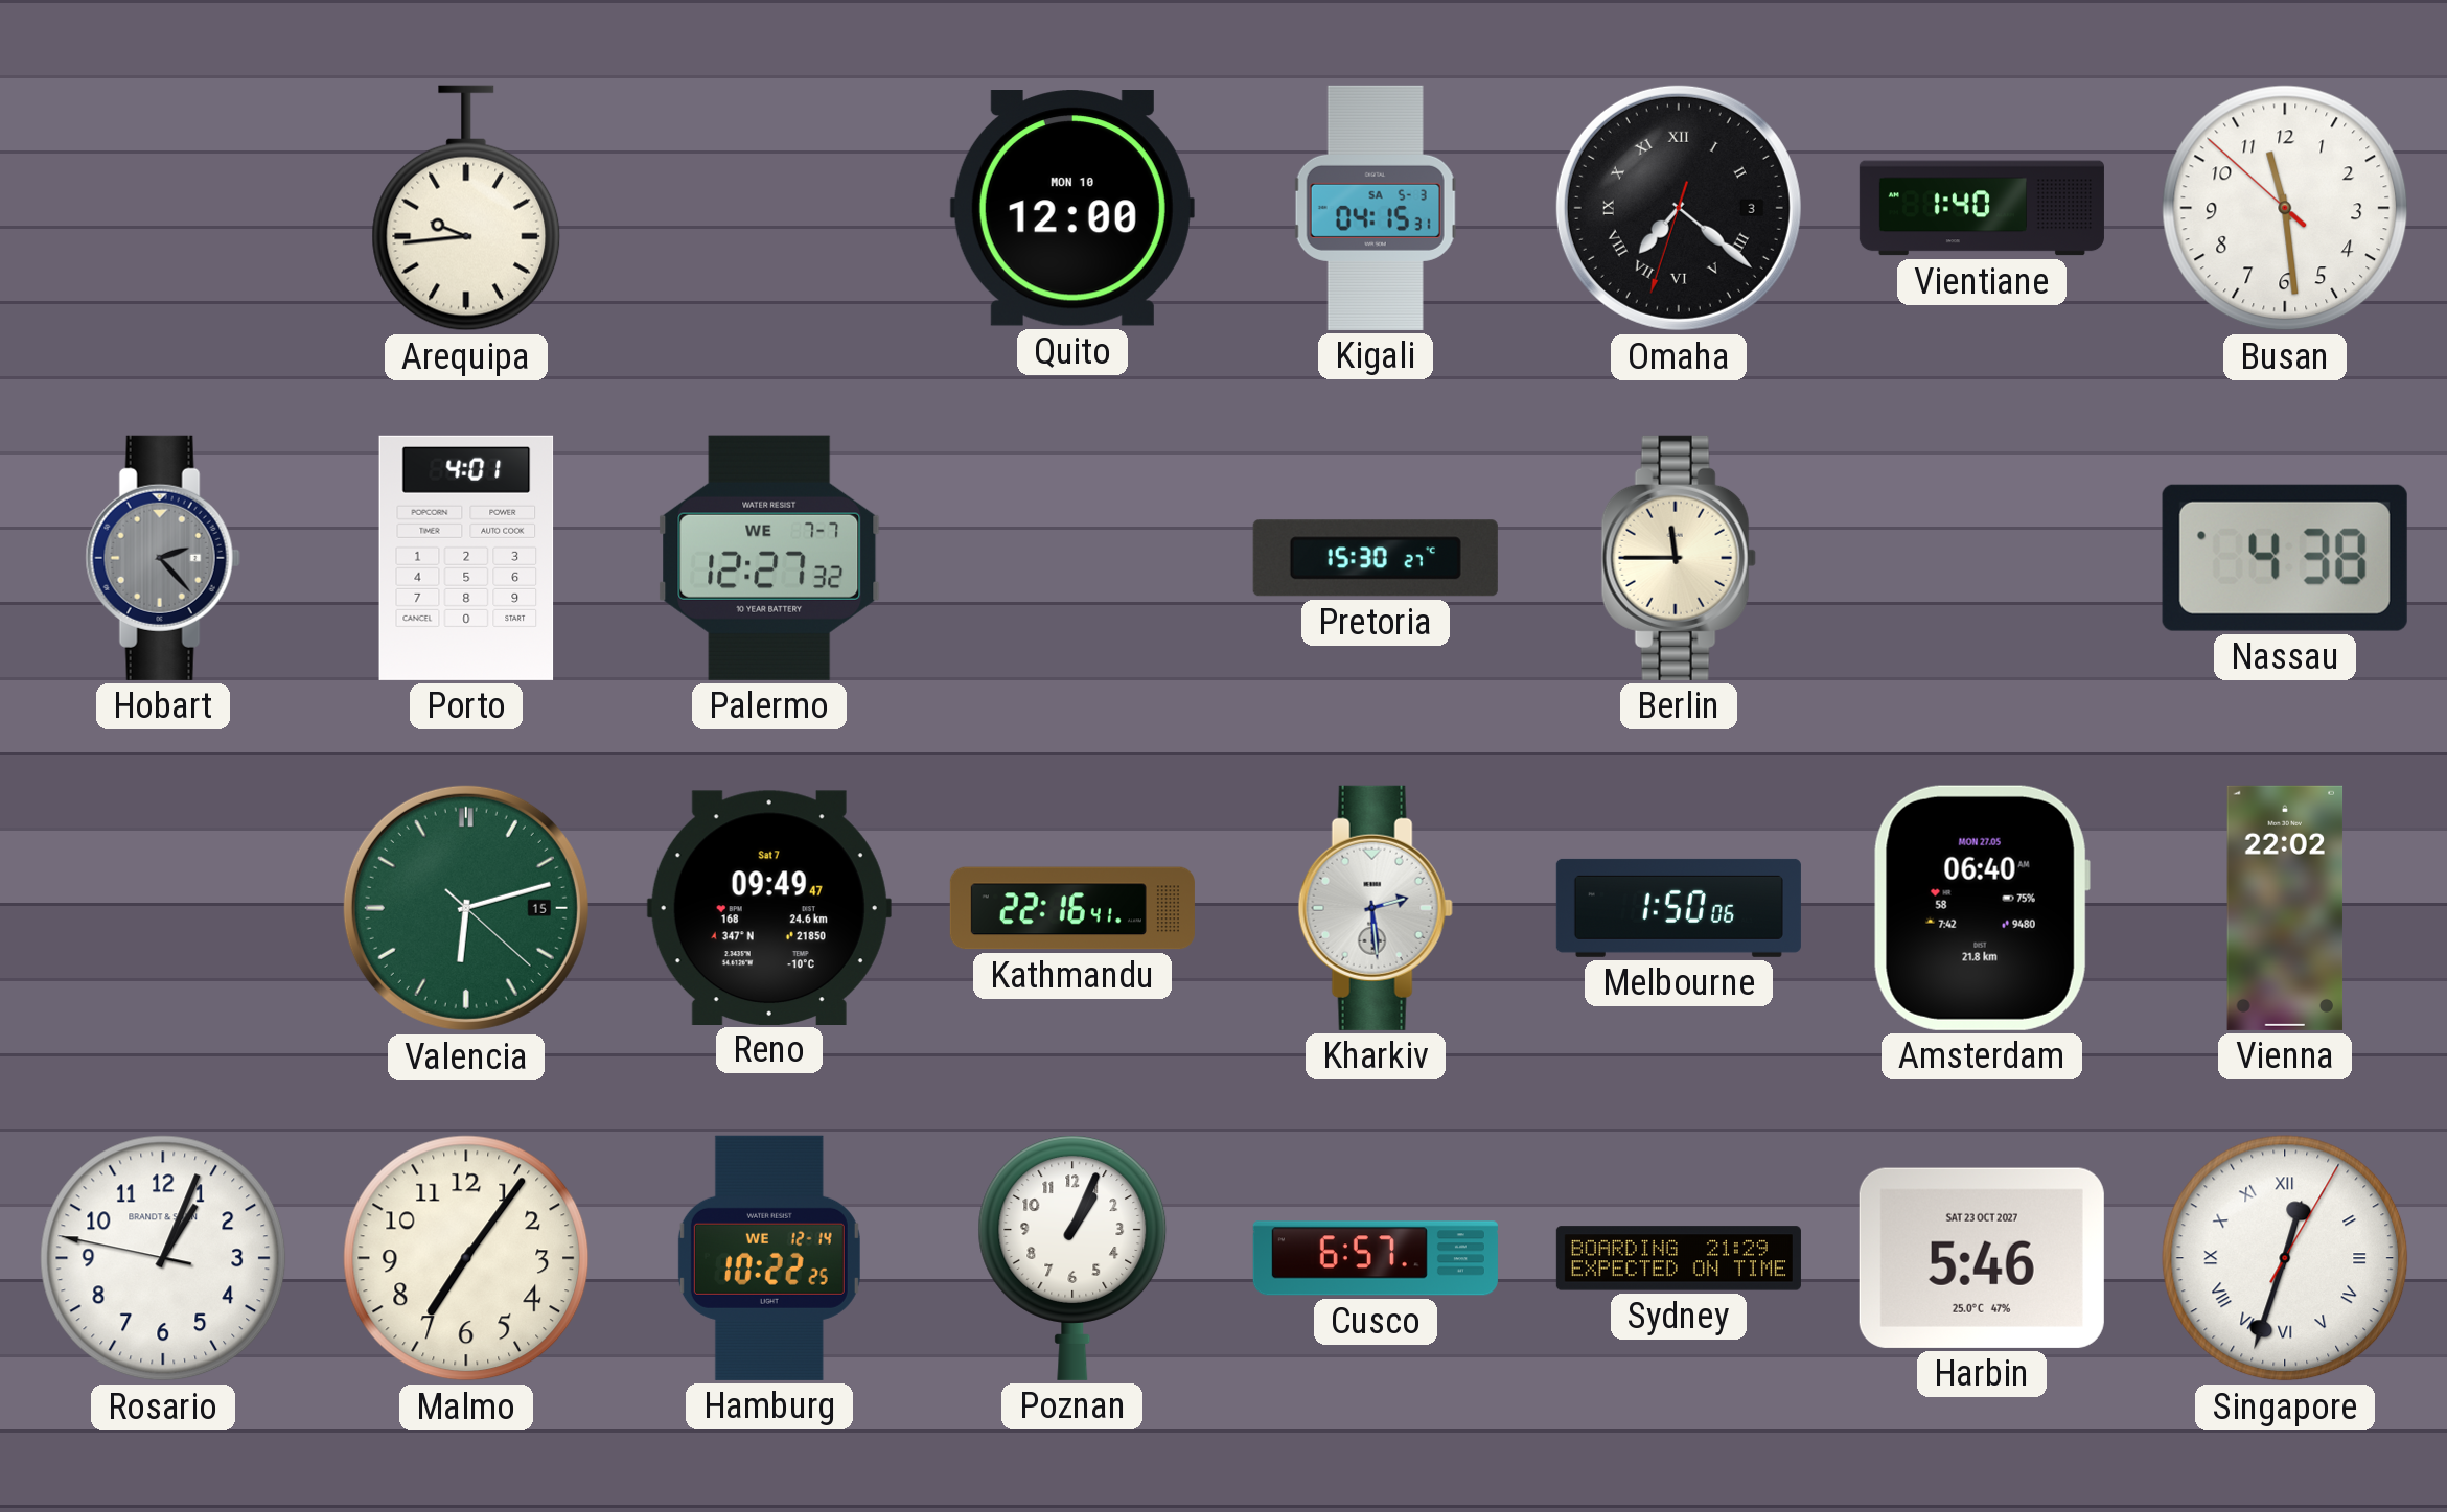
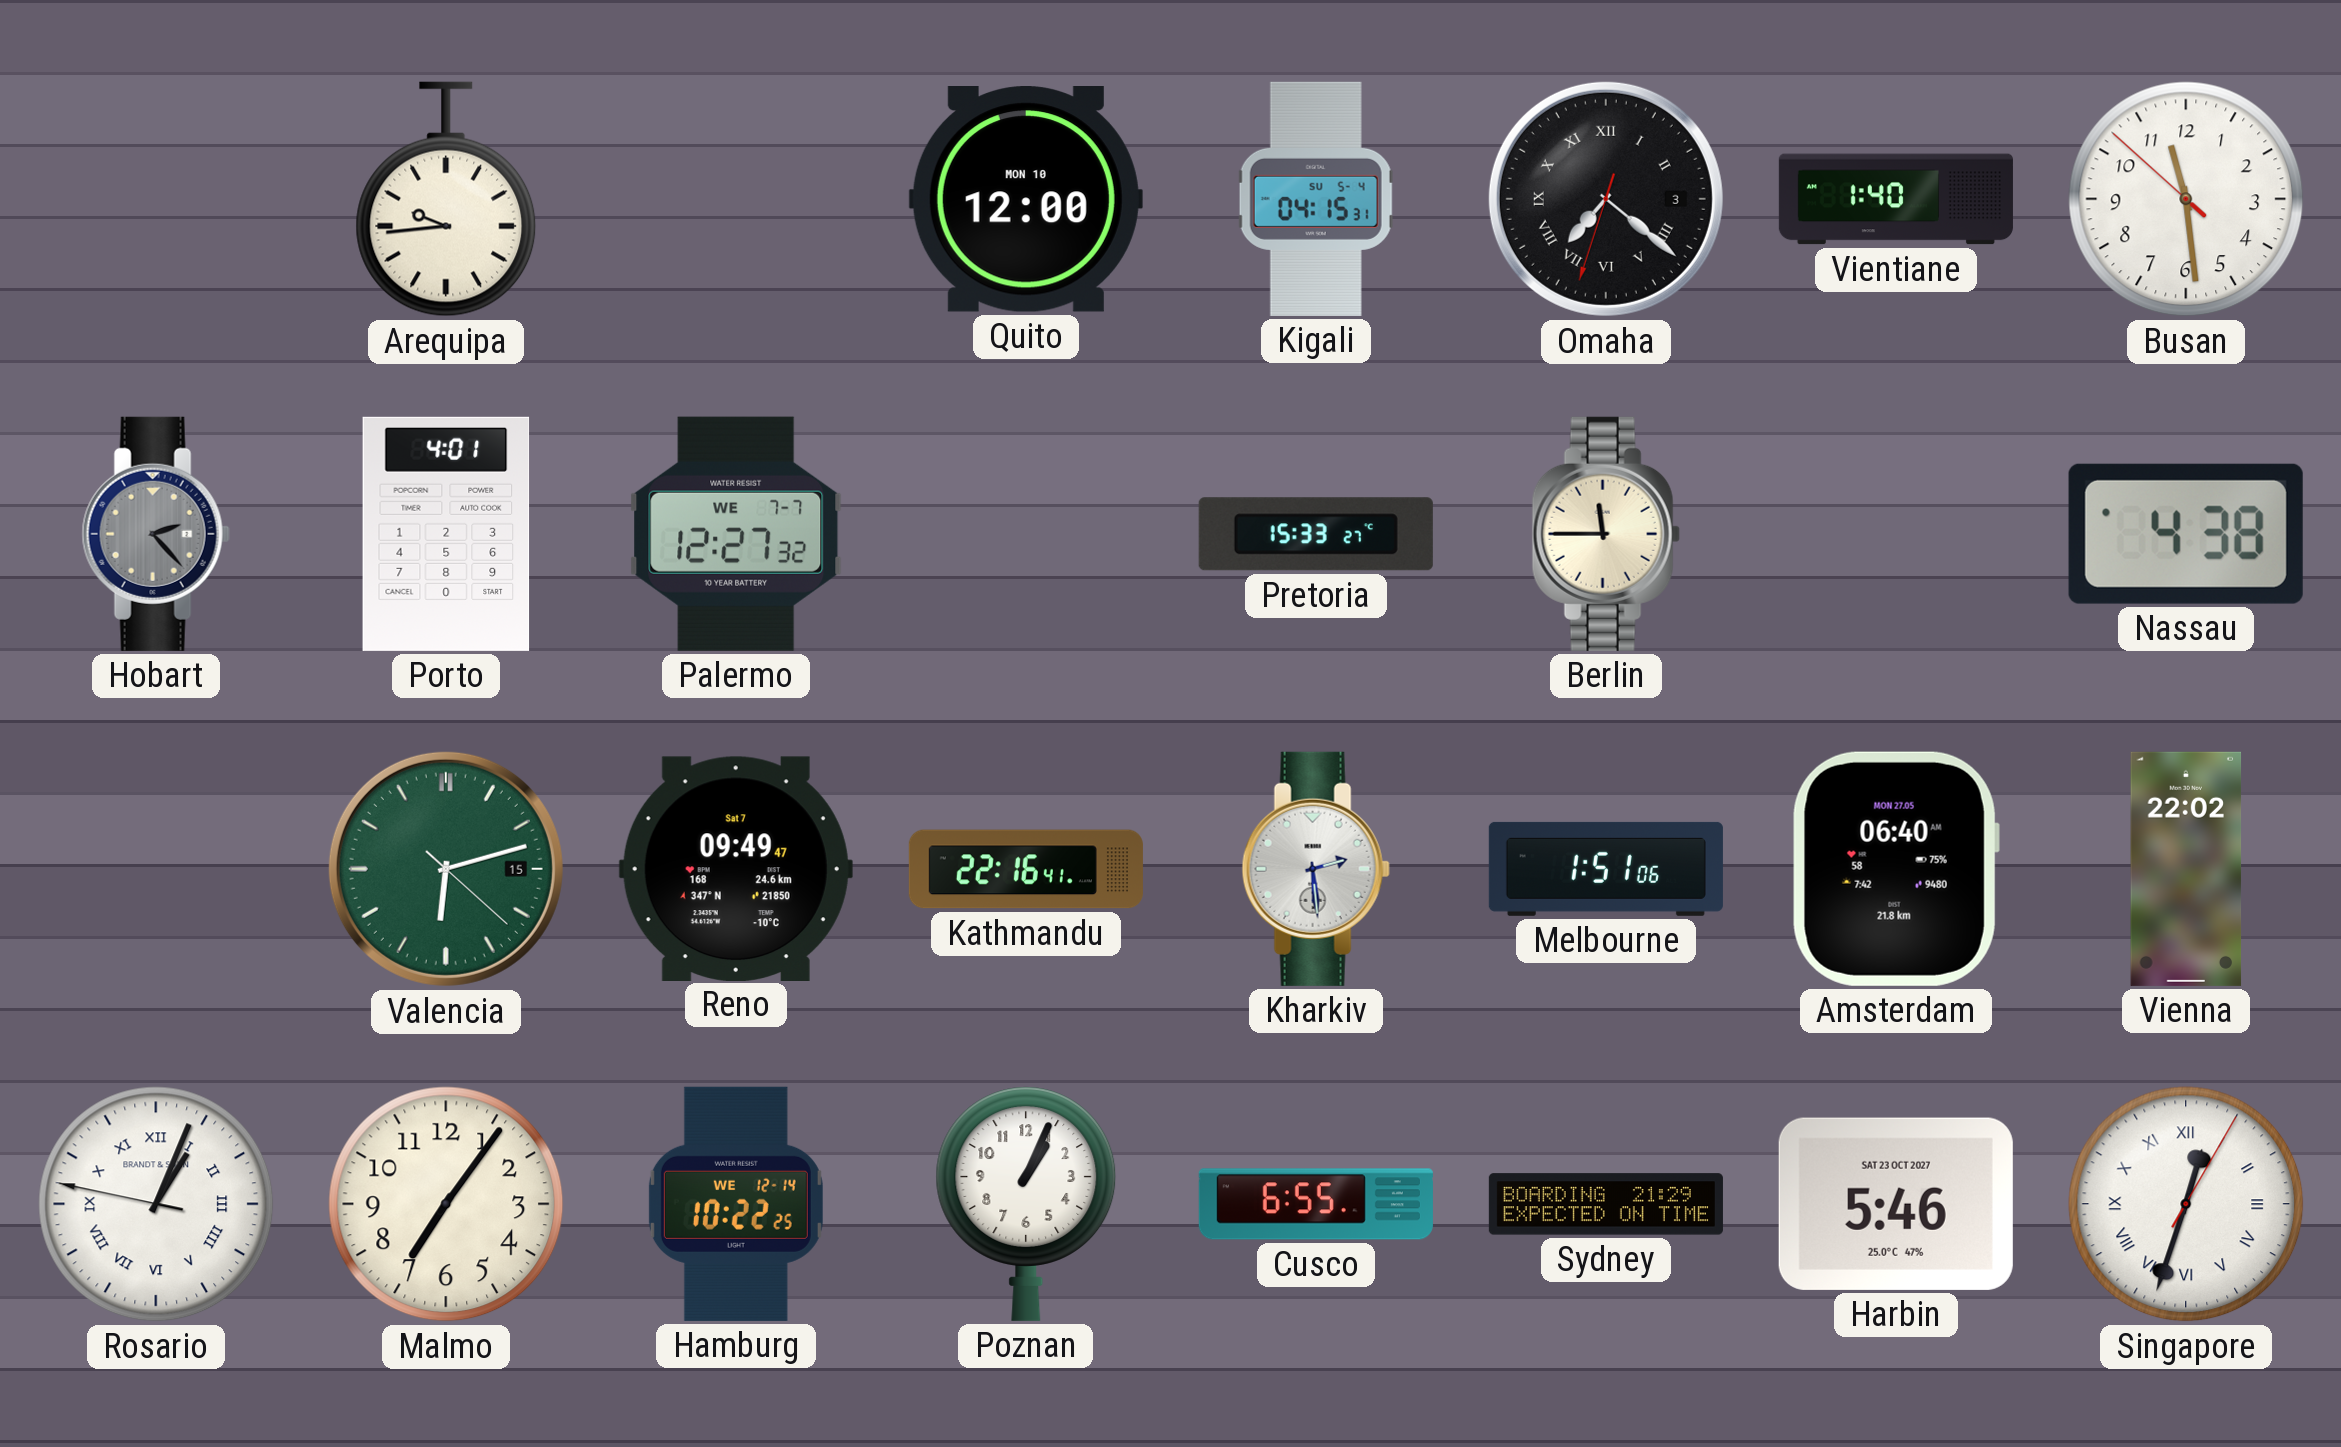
Kigali date: SA 5-3 -> SU 5-4 (1316, 199)
Pretoria: 15:30 -> 15:33 (1316, 534)
Melbourne: 1:50 -> 1:51 (1606, 869)
Rosario numerals: Arabic -> Roman (156, 1204)
Cusco: 6:57 -> 6:55 (1316, 1204)
